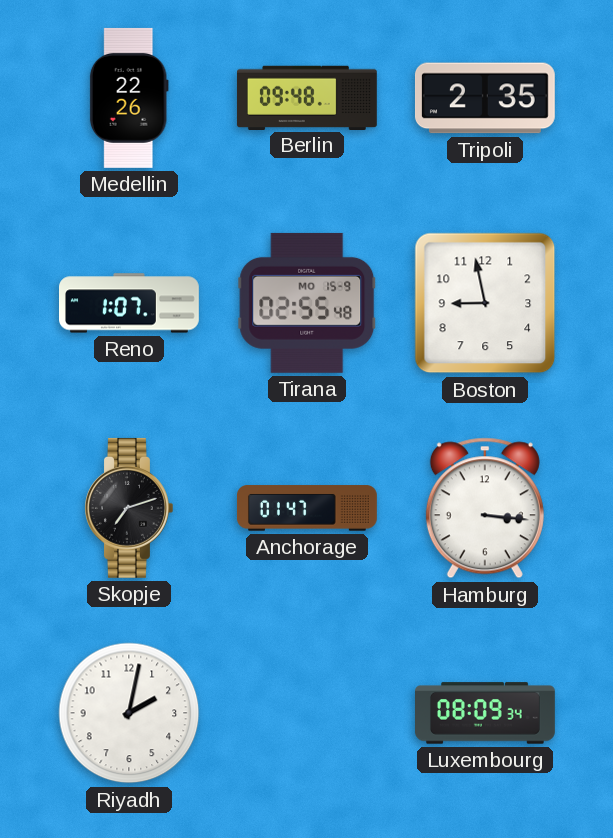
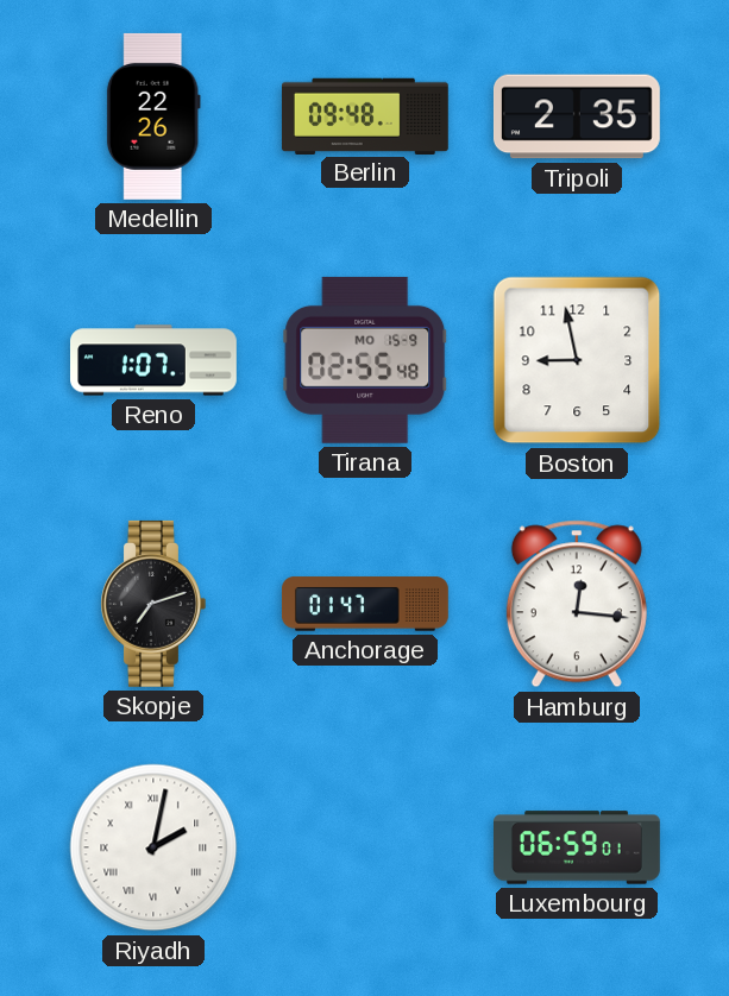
Hamburg: 3:16 -> 12:16 (577, 604)
Riyadh numerals: Arabic -> Roman (153, 847)
Luxembourg: 08:09 -> 06:59 (578, 847)
